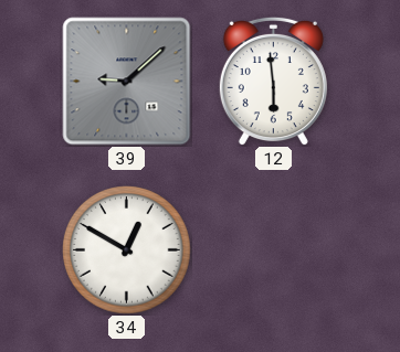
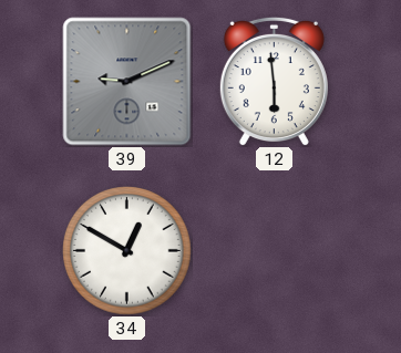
39: 9:08 -> 9:11 (127, 82)
